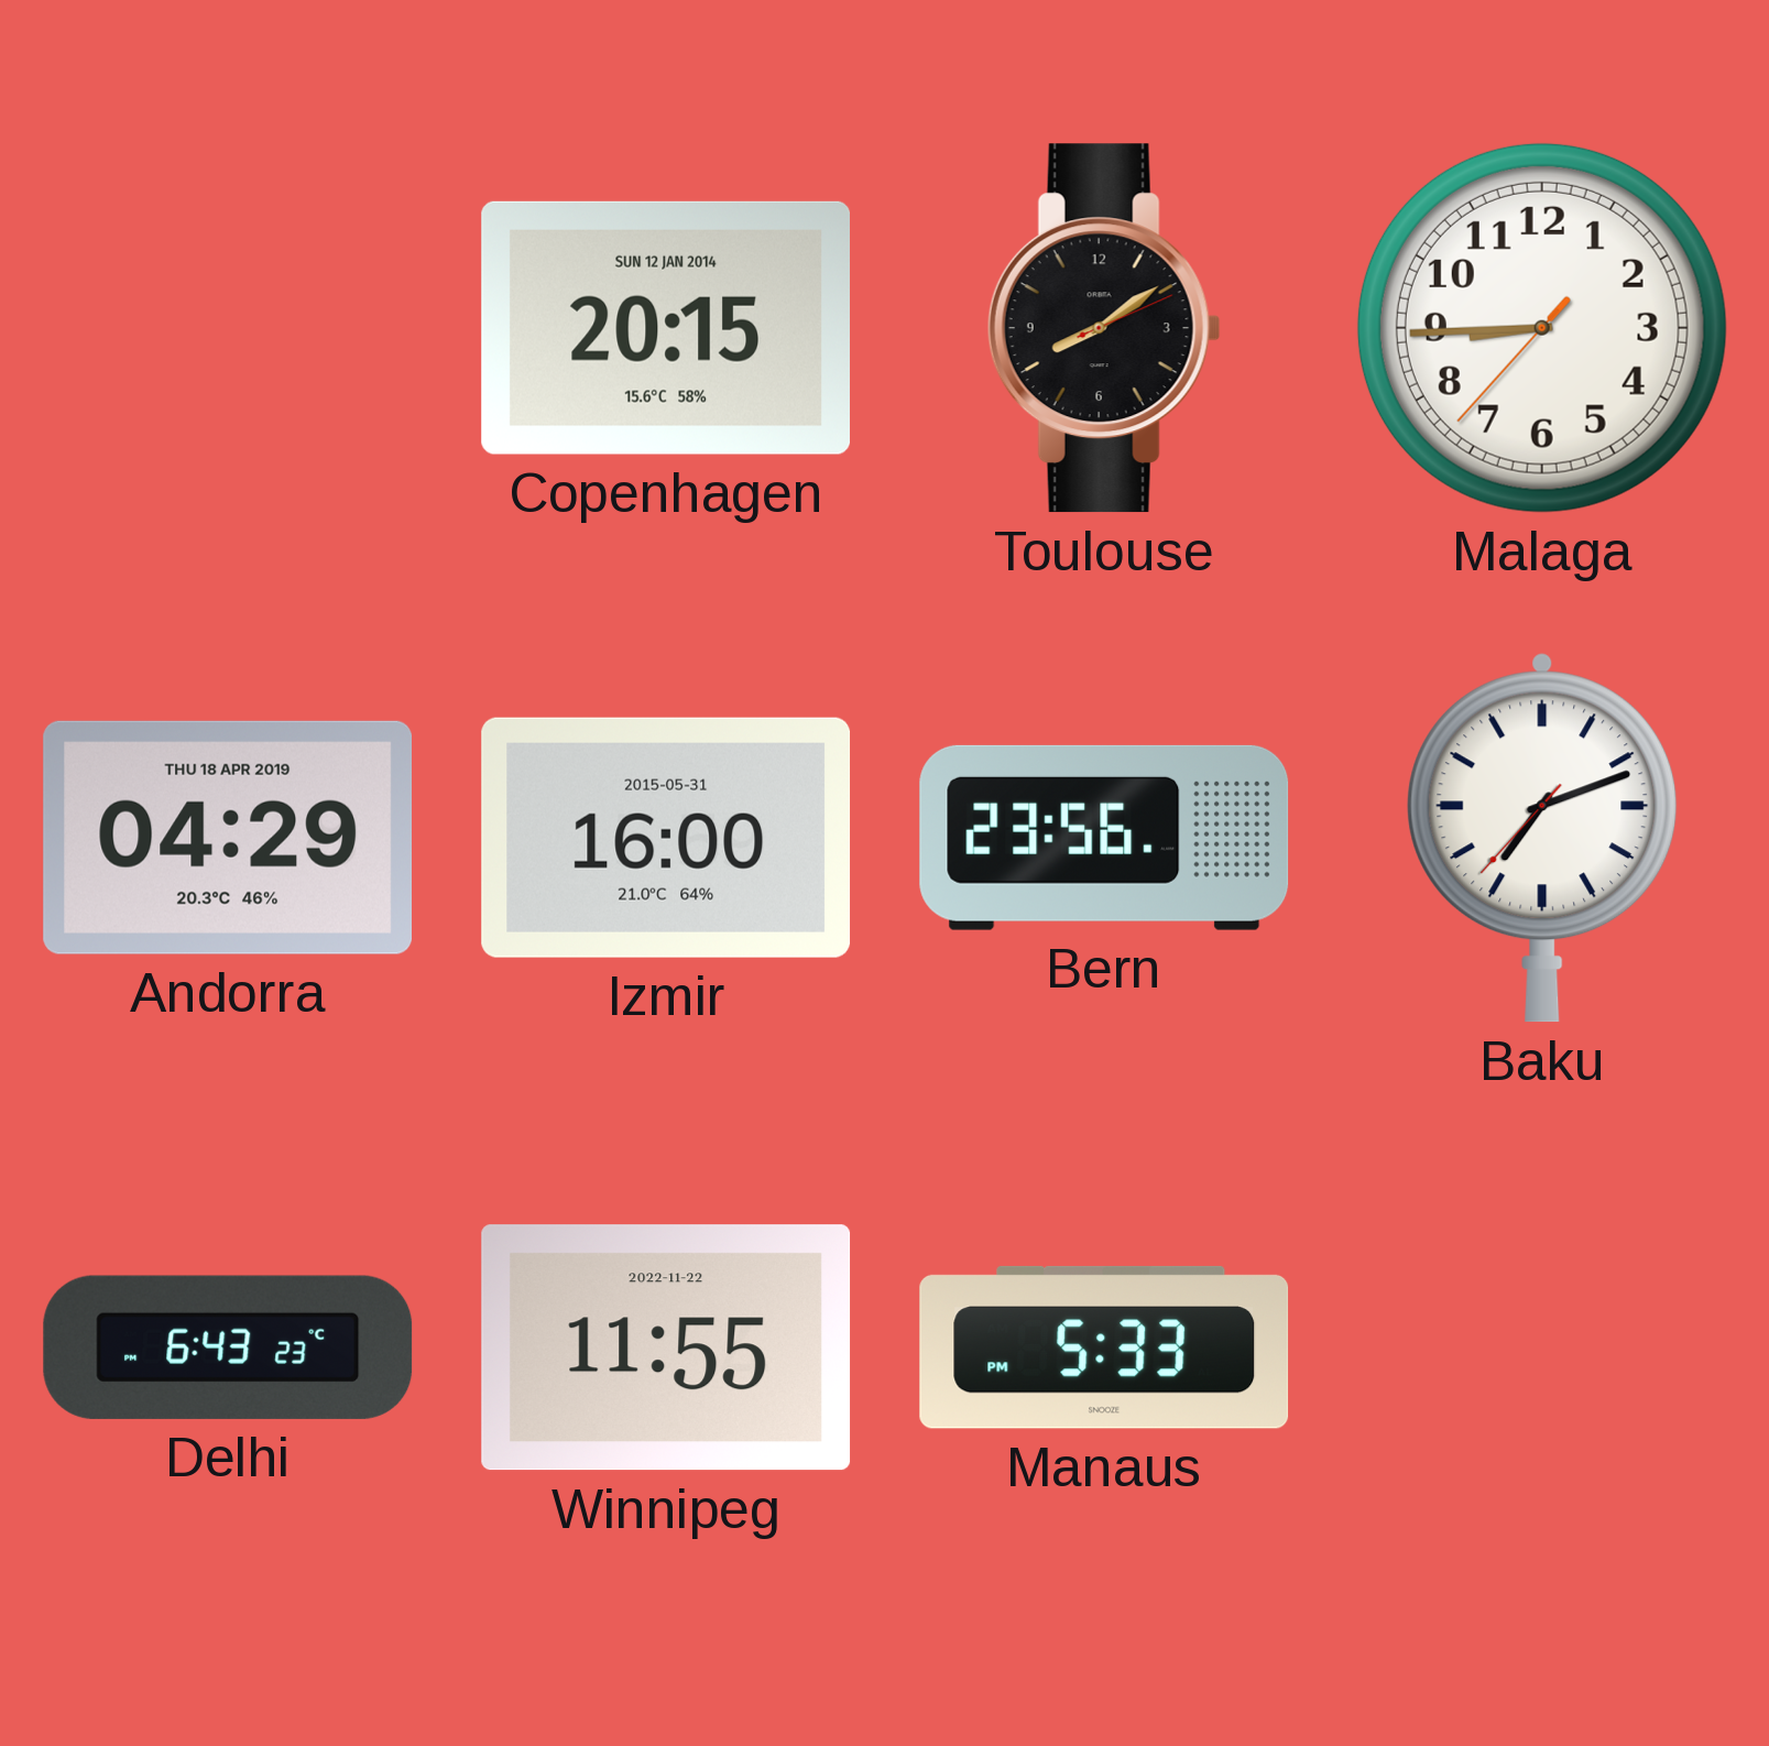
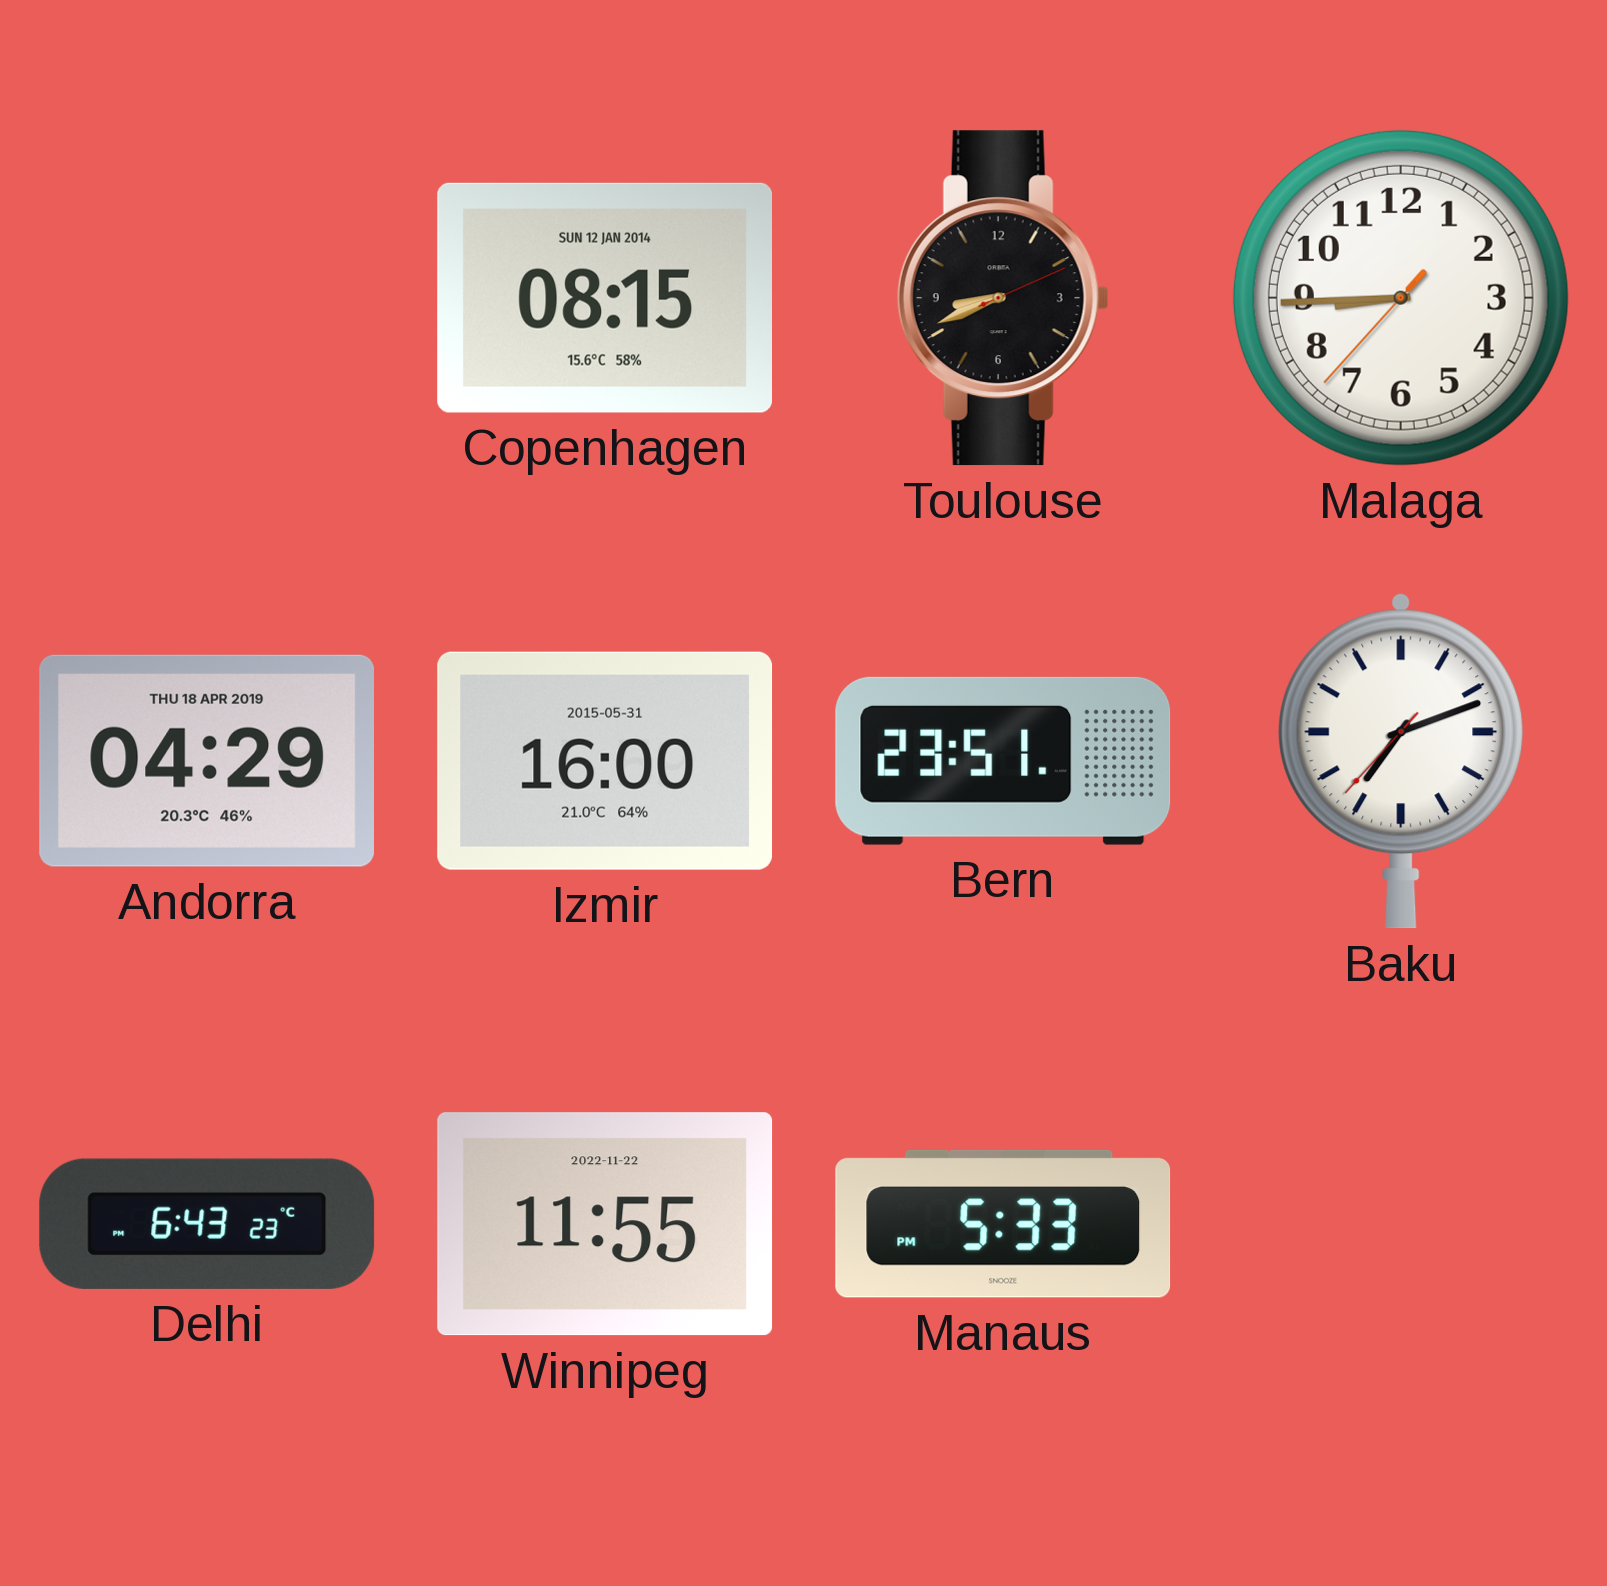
Copenhagen: 20:15 -> 08:15 (604, 298)
Toulouse: 8:09 -> 8:41 (1003, 298)
Bern: 23:56 -> 23:51 (1003, 761)
